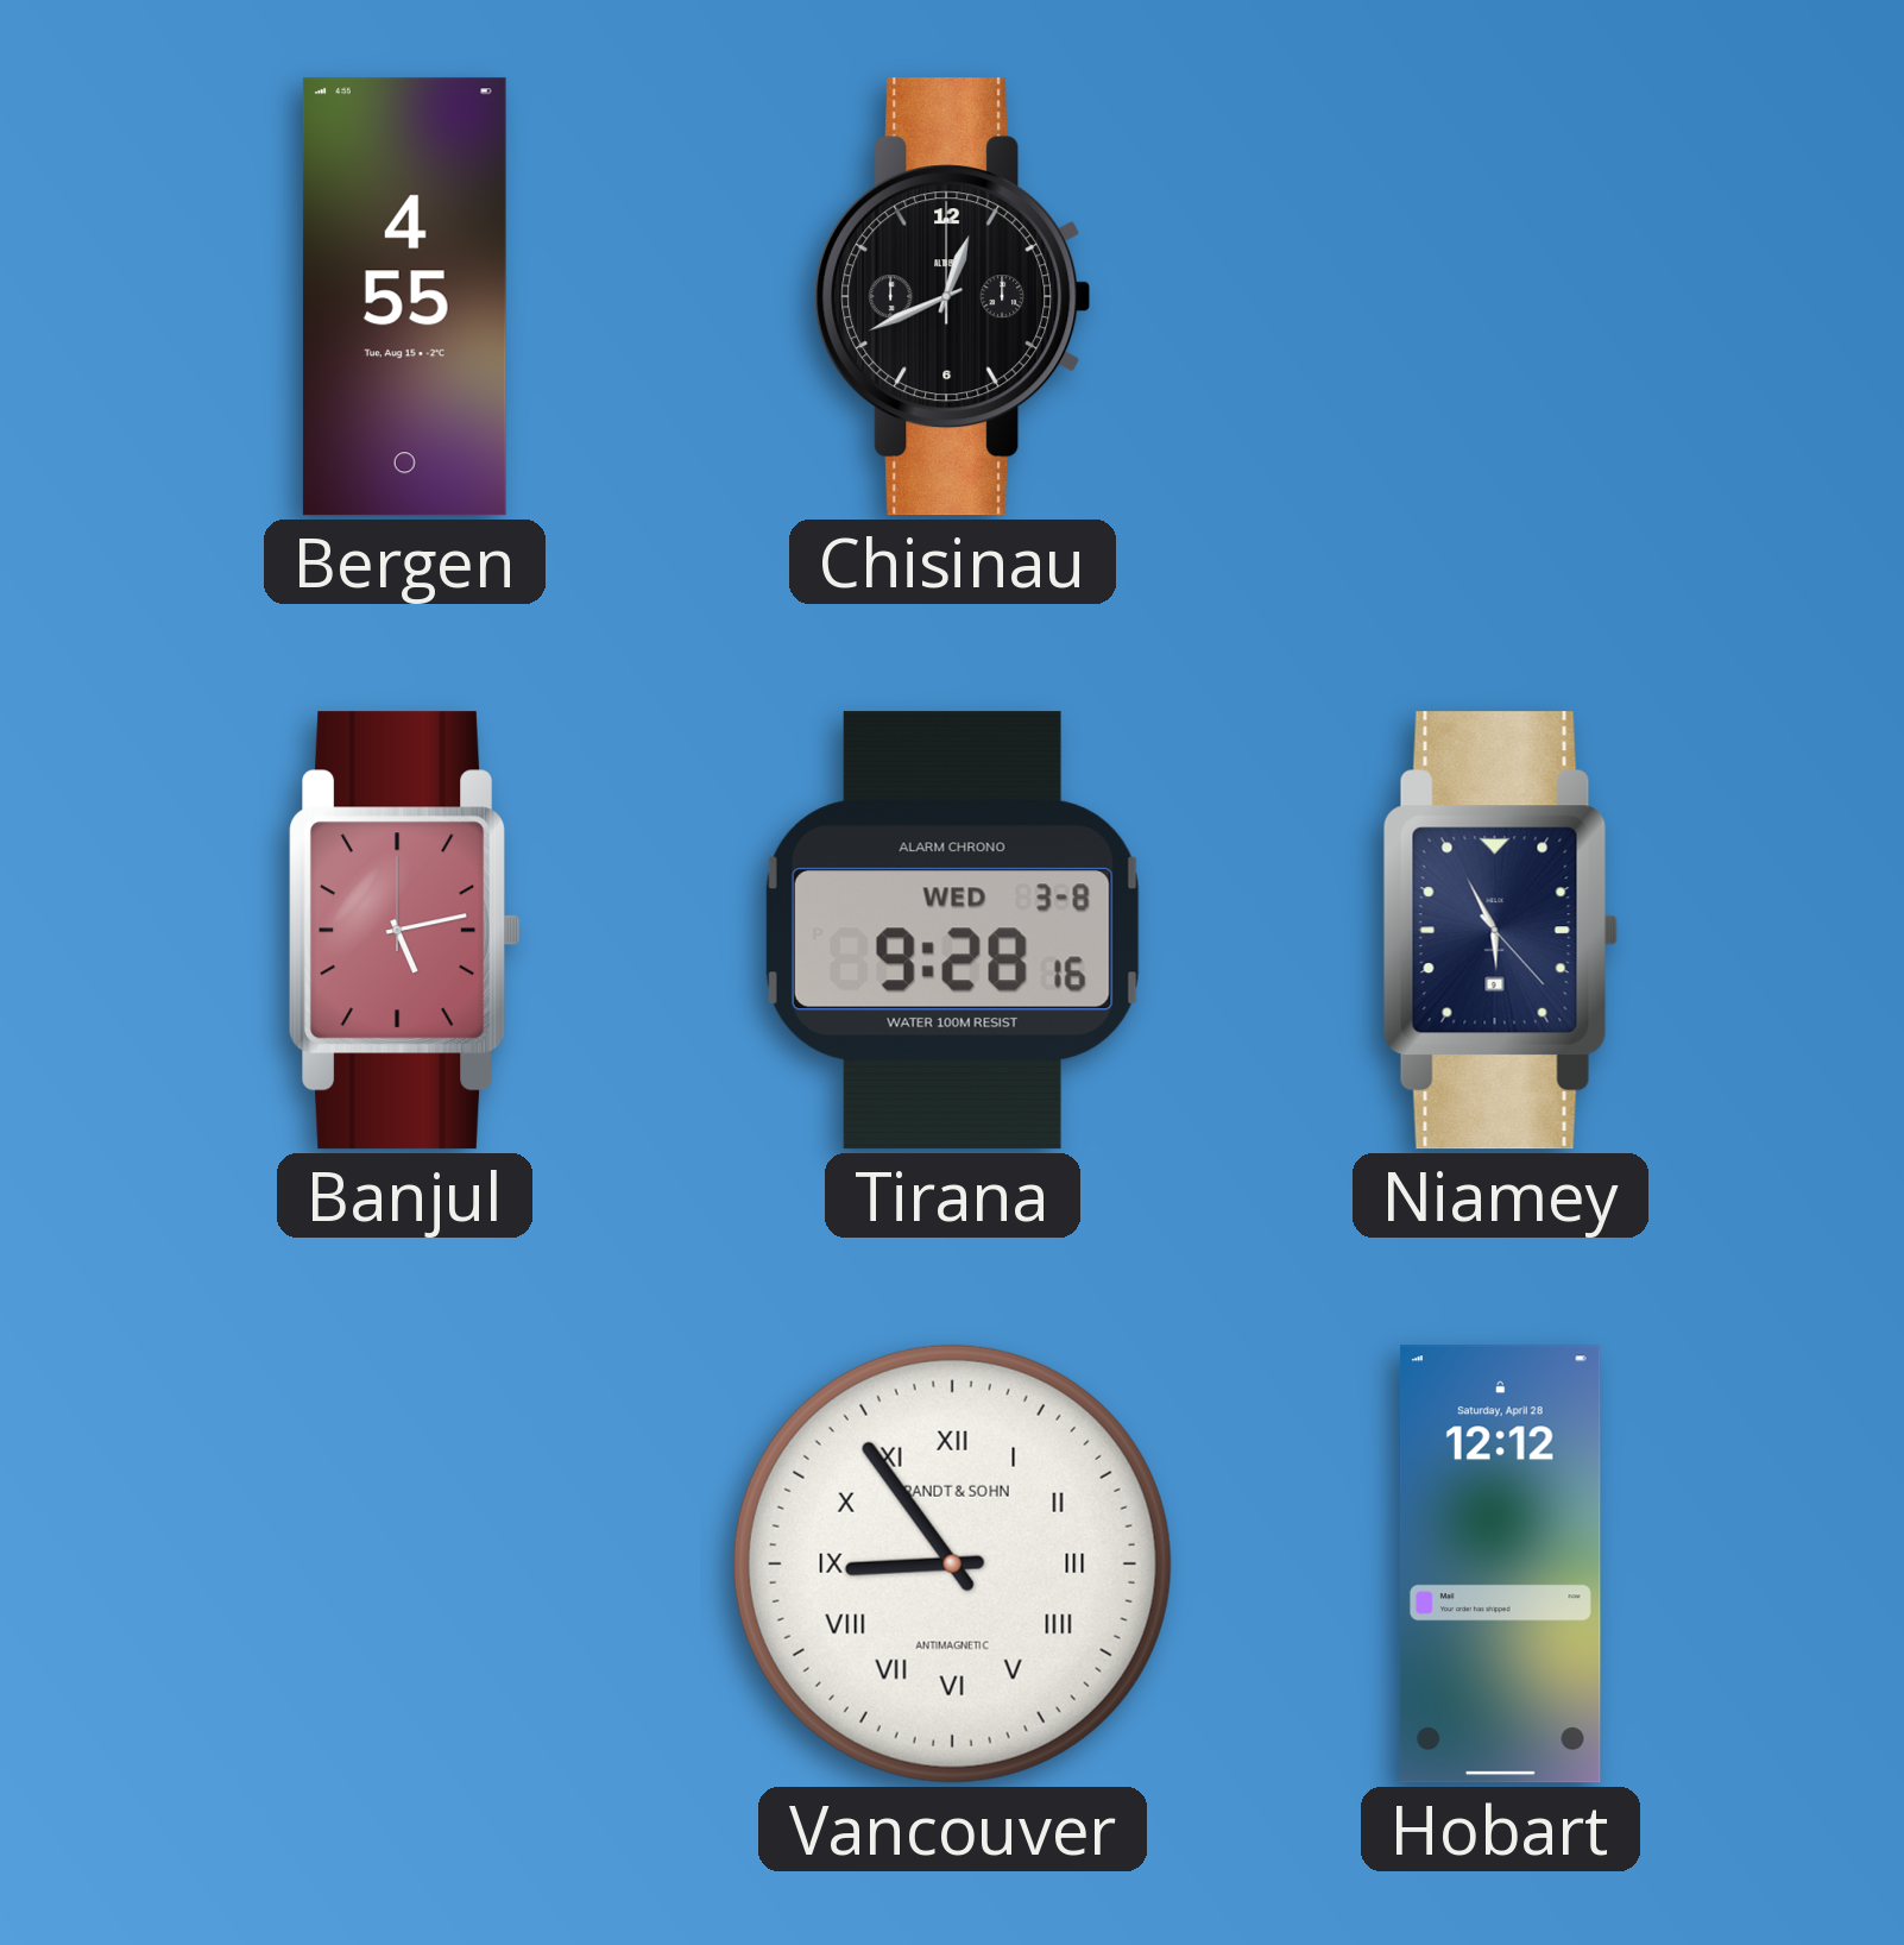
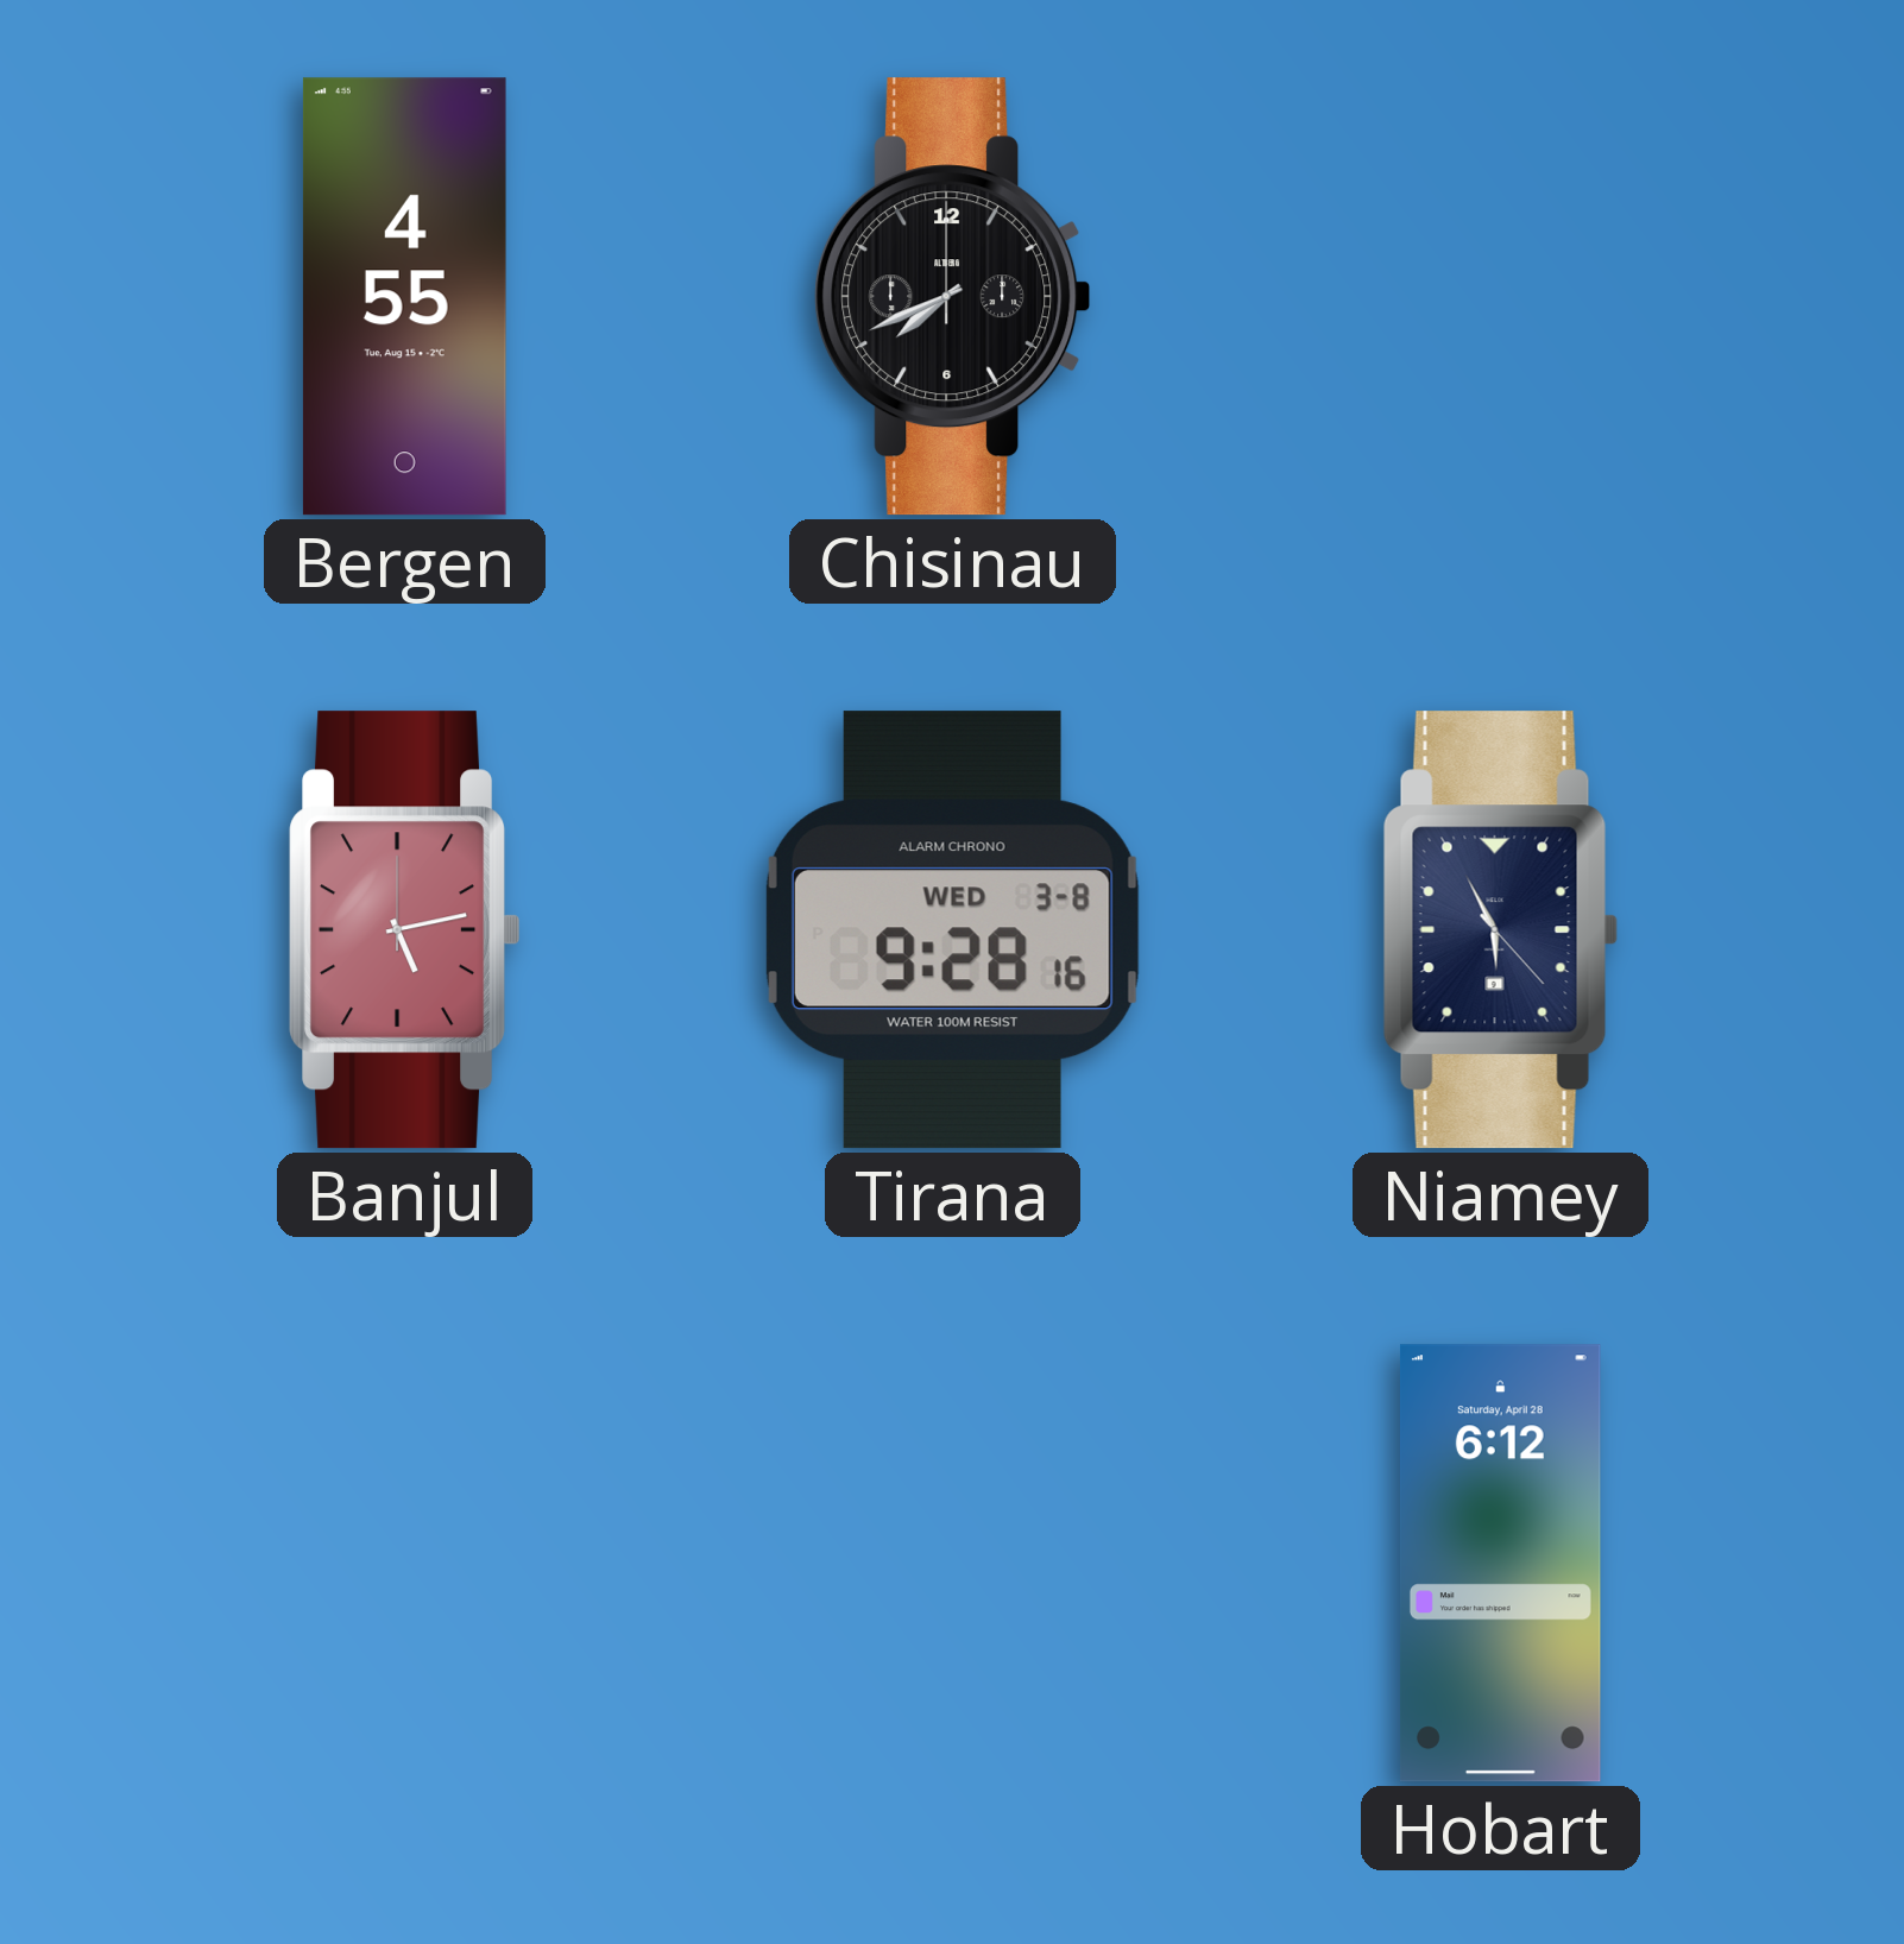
Chisinau: 12:41 -> 7:41 (953, 297)
Vancouver: 8:54 -> none (952, 1563)
Hobart: 12:12 -> 6:12 (1500, 1564)
